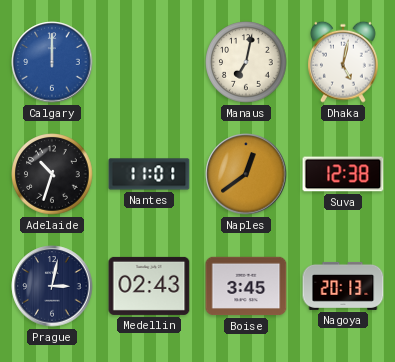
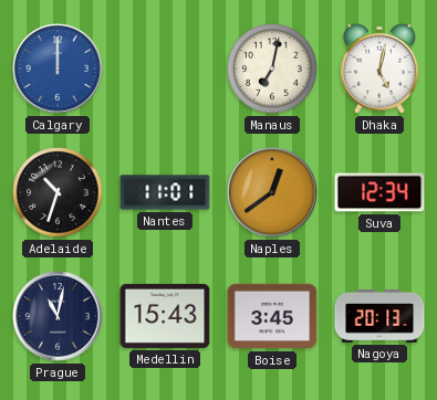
Suva: 12:38 -> 12:34 (379, 192)
Prague: 3:02 -> 11:02 (58, 316)
Medellin: 02:43 -> 15:43 (165, 316)
